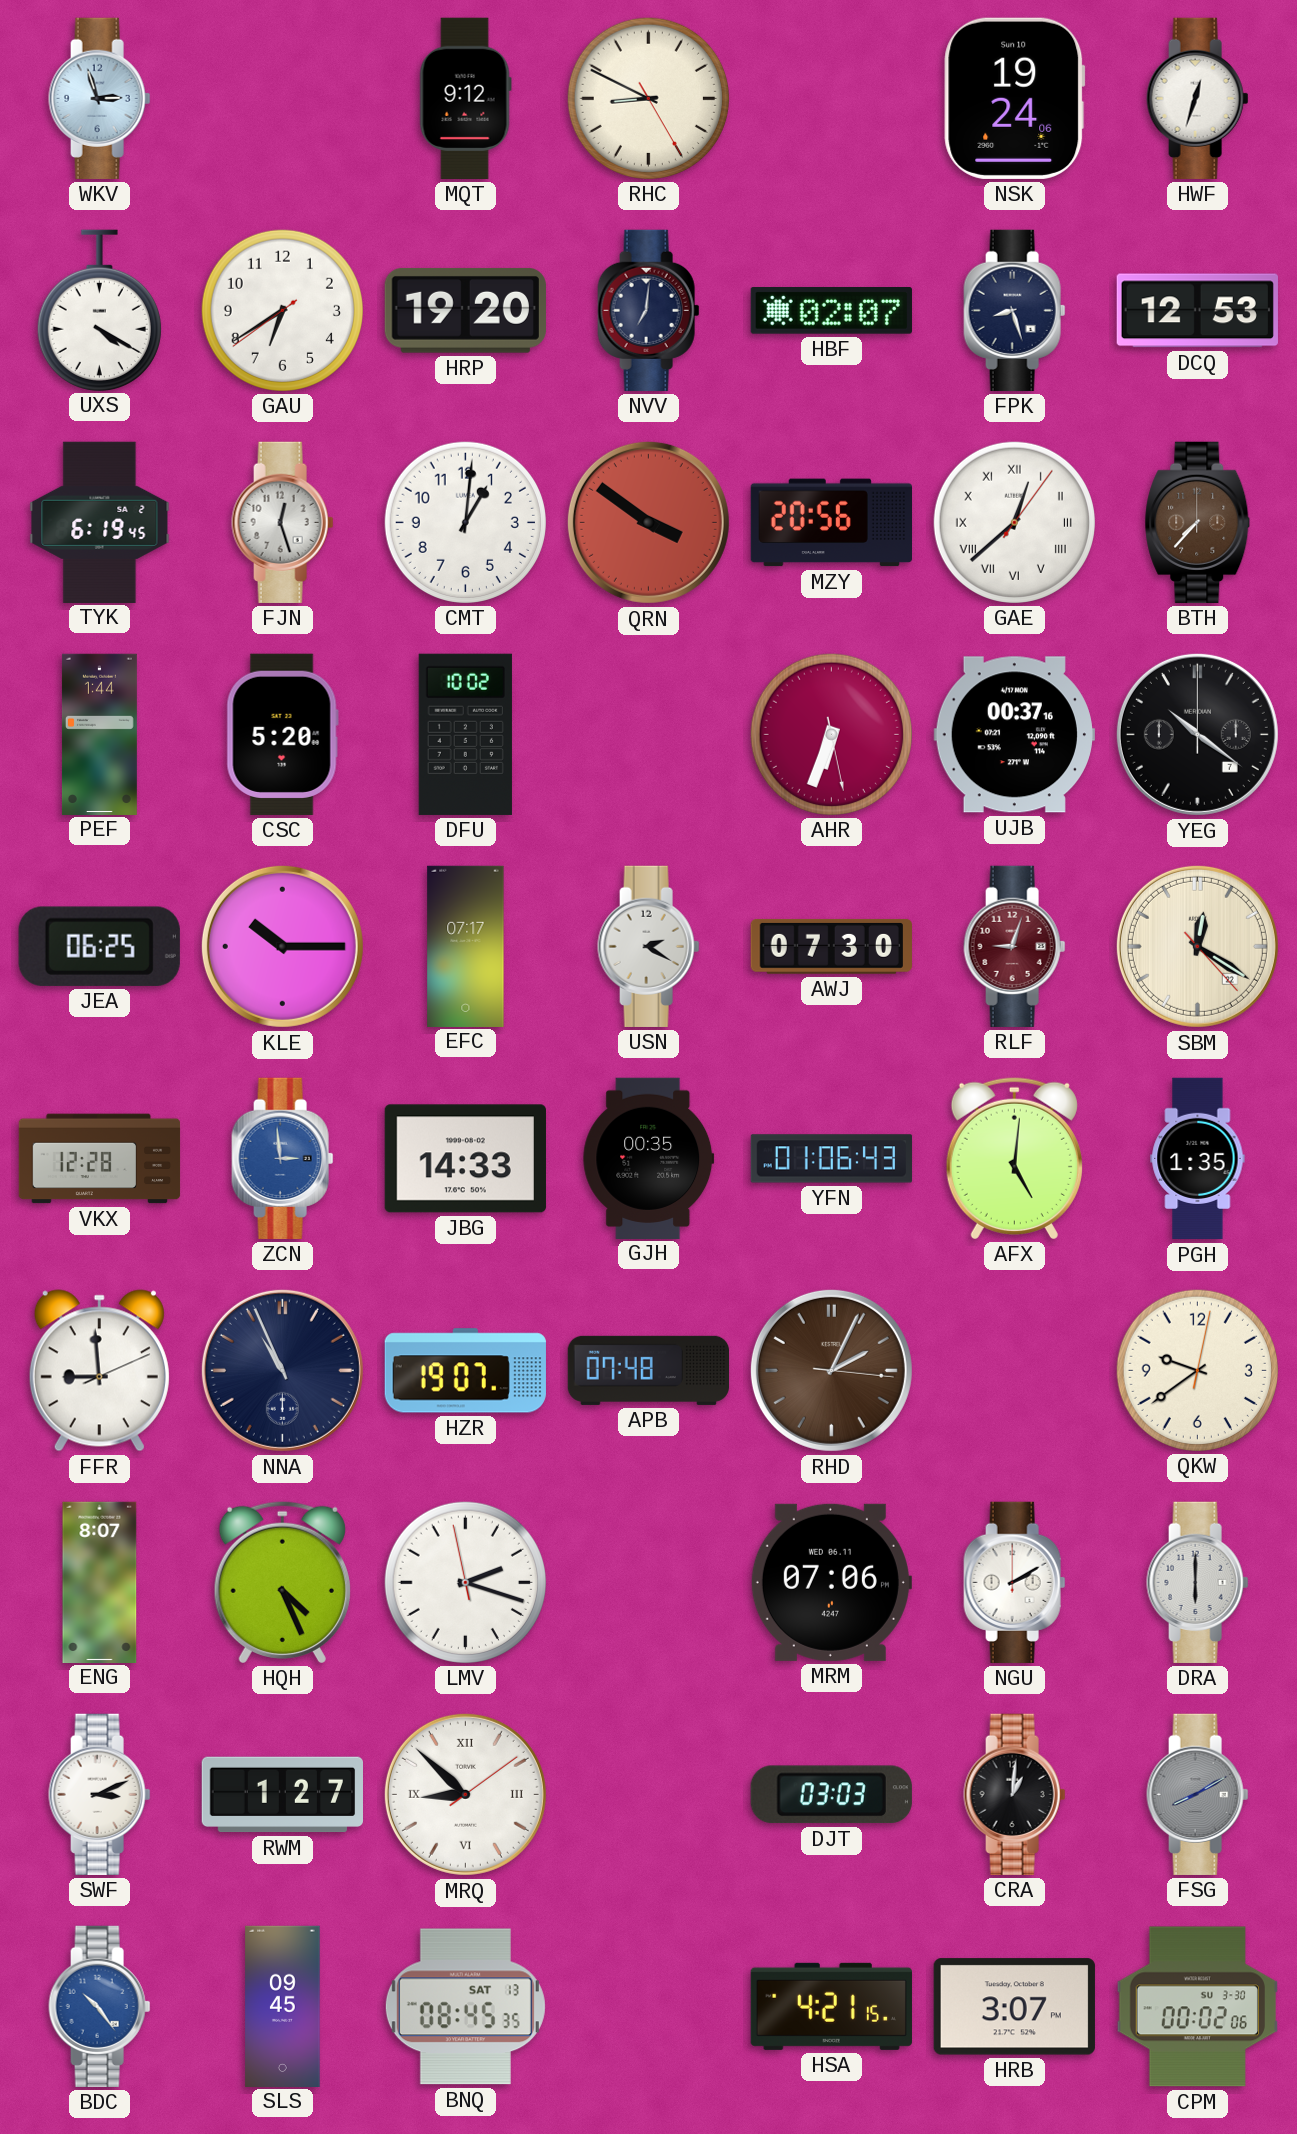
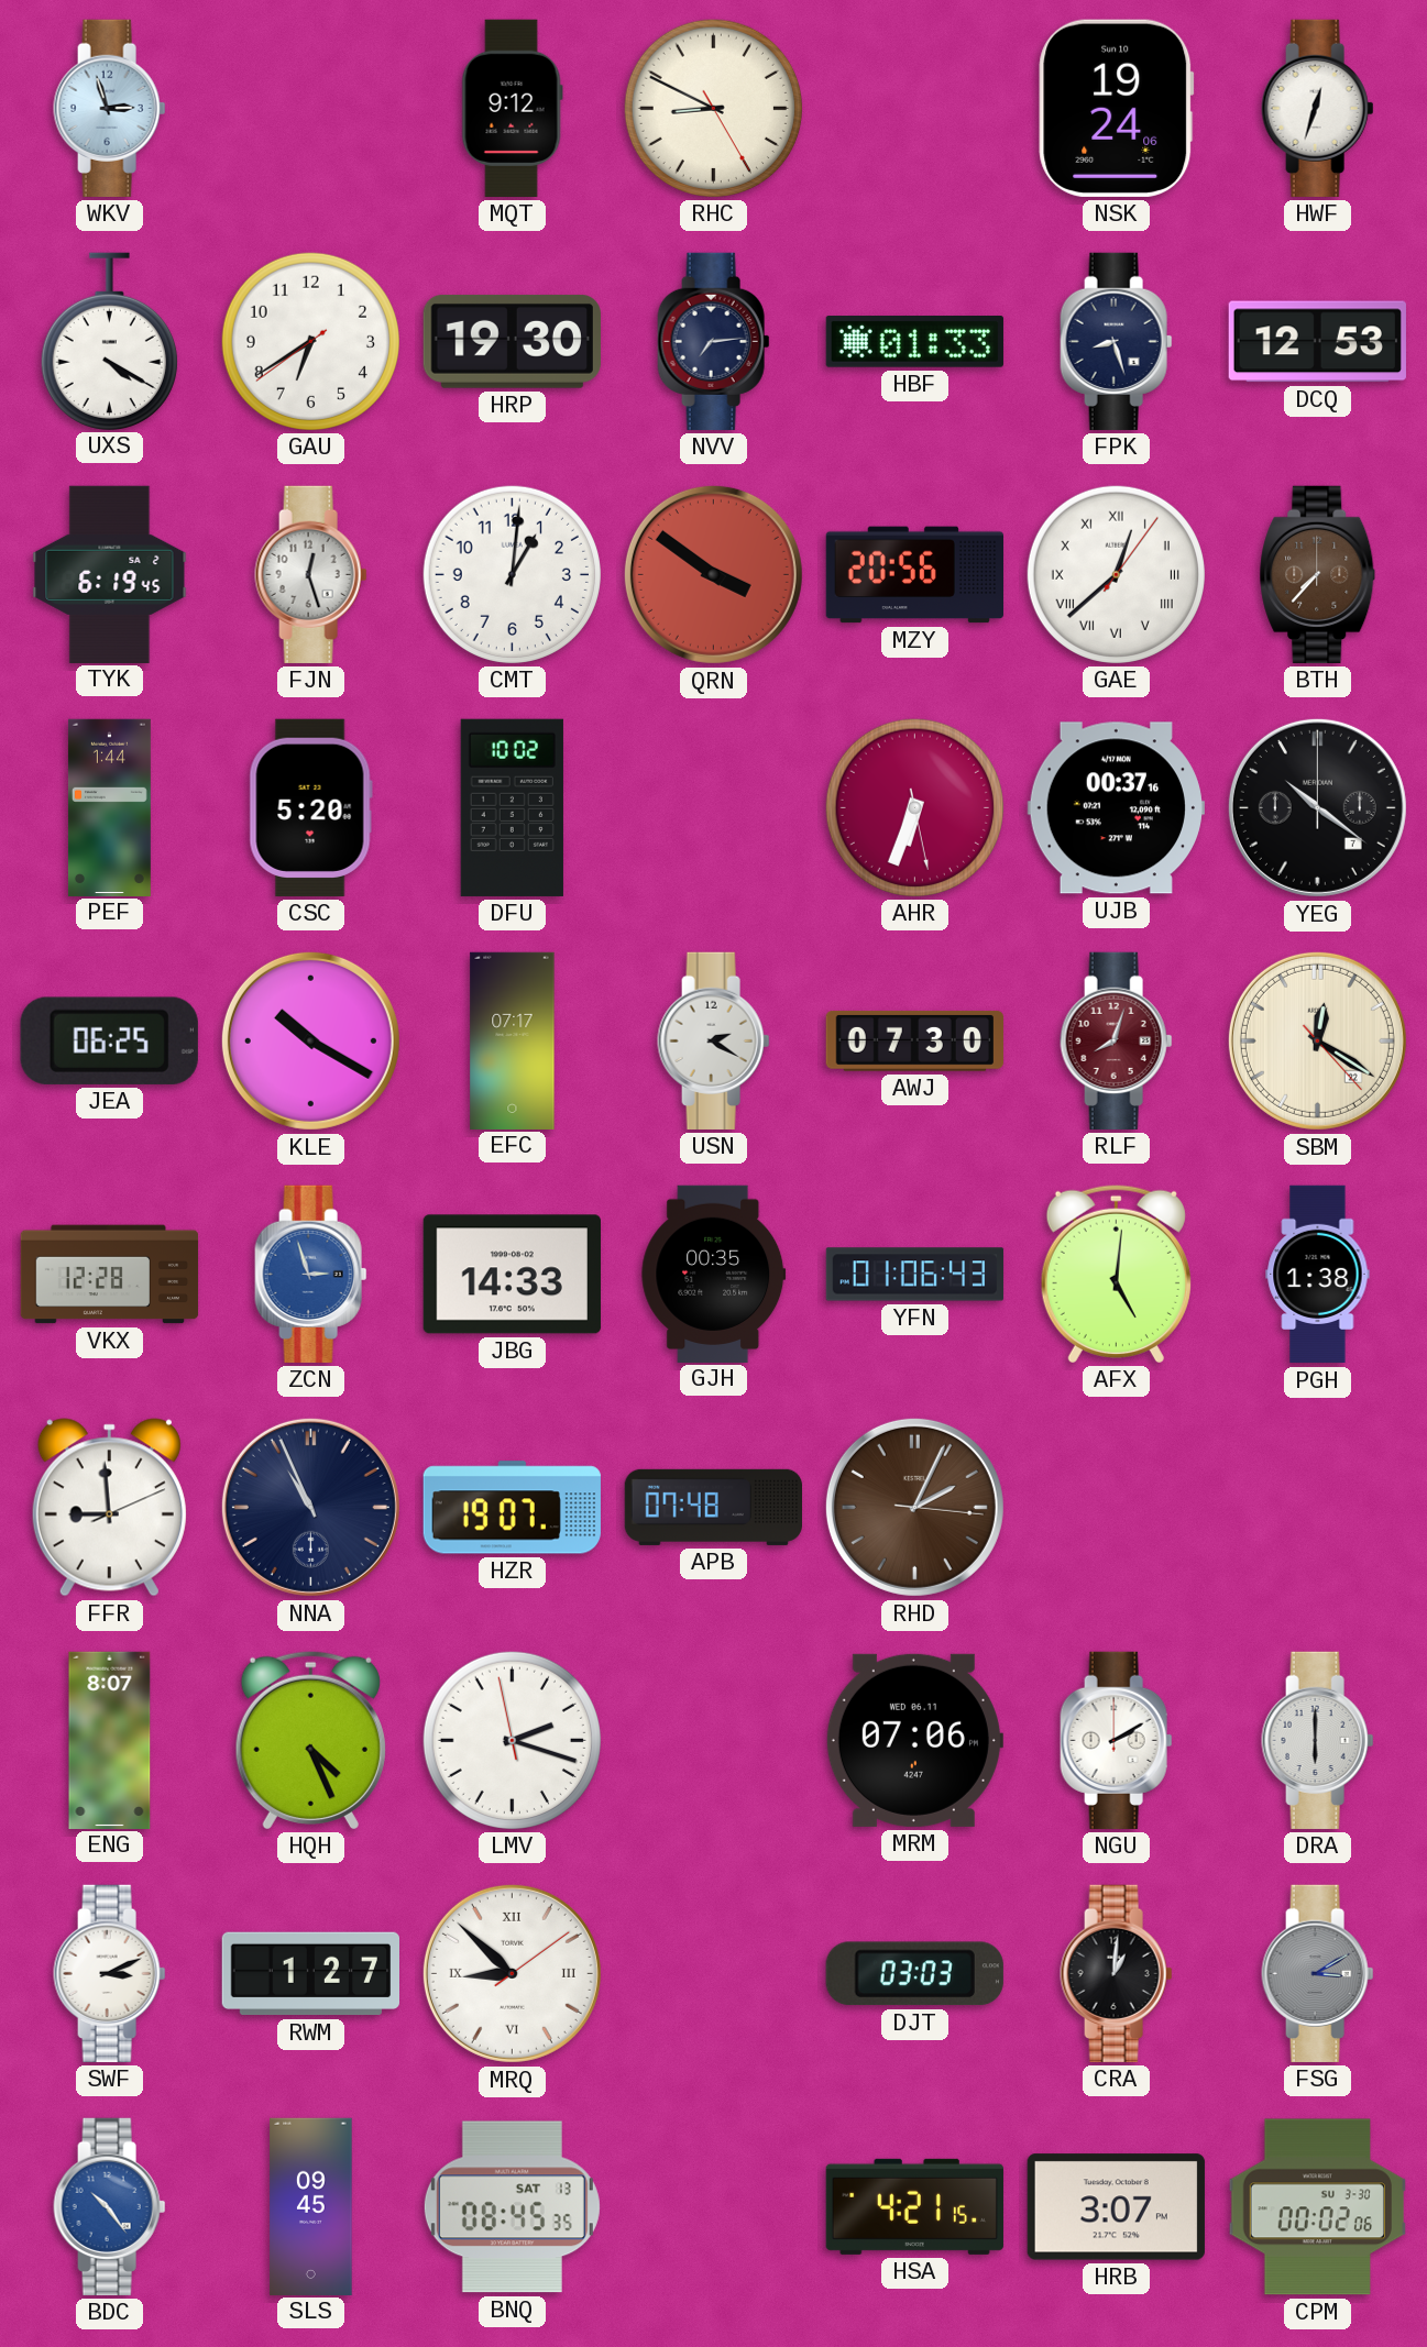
HRP: 19:20 -> 19:30 (512, 341)
NVV: 7:01 -> 7:14 (714, 341)
HBF: 02:07 -> 01:33 (914, 342)
KLE: 10:15 -> 10:20 (310, 1040)
RLF: 9:03 -> 8:03 (1117, 1040)
ZCN: 2:59 -> 2:57 (311, 1274)
PGH: 1:35 -> 1:38 (1318, 1275)
QKW: 9:39 -> none (1197, 1370)
FSG: 8:10 -> 3:10 (1318, 1973)
